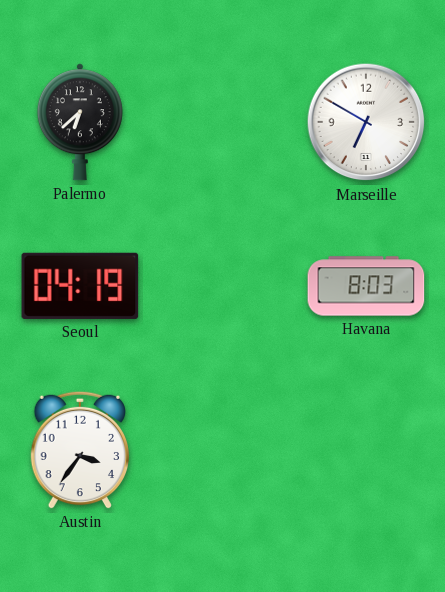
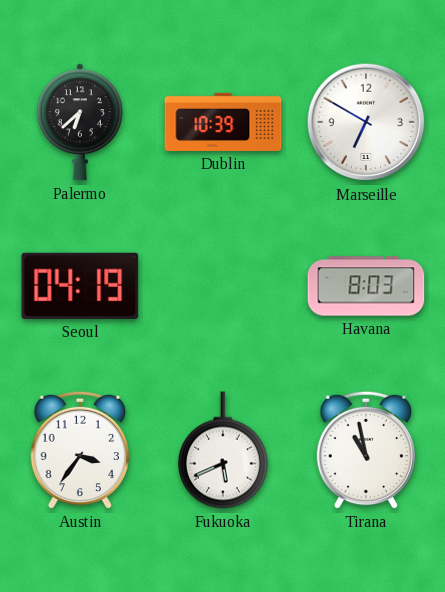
Dublin: none -> 10:39 (223, 122)
Fukuoka: none -> 5:41 (223, 450)
Tirana: none -> 10:58 (365, 450)
